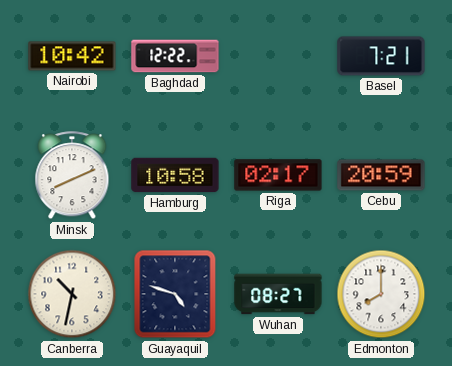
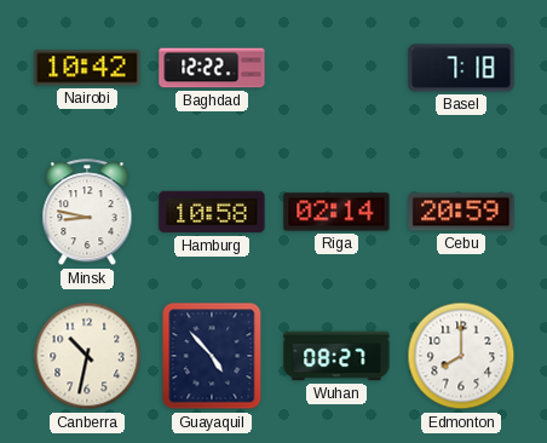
Basel: 7:21 -> 7:18 (461, 68)
Minsk: 8:11 -> 8:47 (87, 213)
Riga: 02:17 -> 02:14 (336, 212)
Guayaquil: 4:48 -> 4:53 (212, 356)
